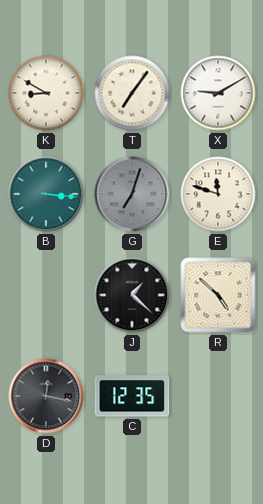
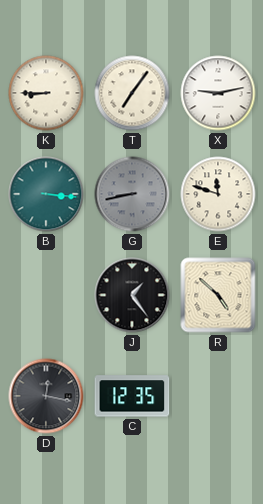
K: 8:50 -> 8:45 (46, 93)
X: 9:10 -> 9:13 (218, 93)
G: 7:03 -> 8:43 (132, 194)
J: 1:22 -> 1:24 (132, 295)
